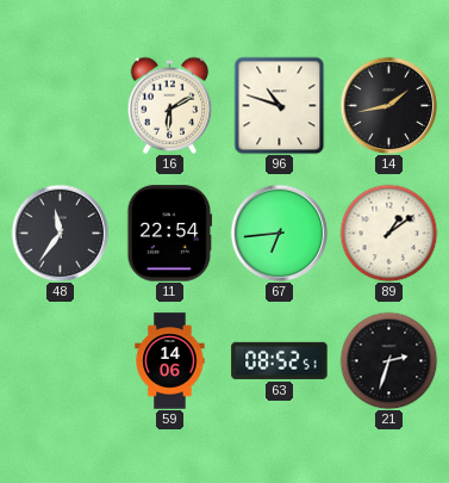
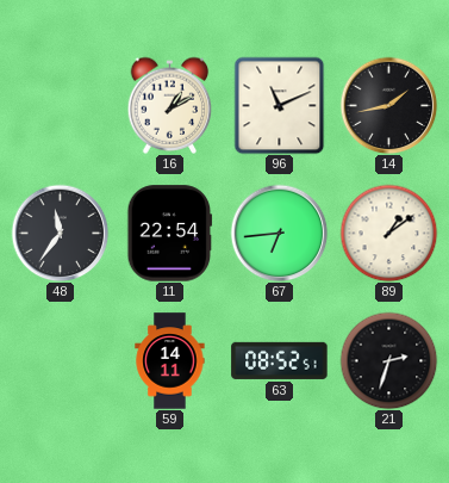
16: 6:10 -> 1:10 (170, 105)
96: 10:48 -> 11:11 (280, 105)
59: 14:06 -> 14:11 (170, 361)
